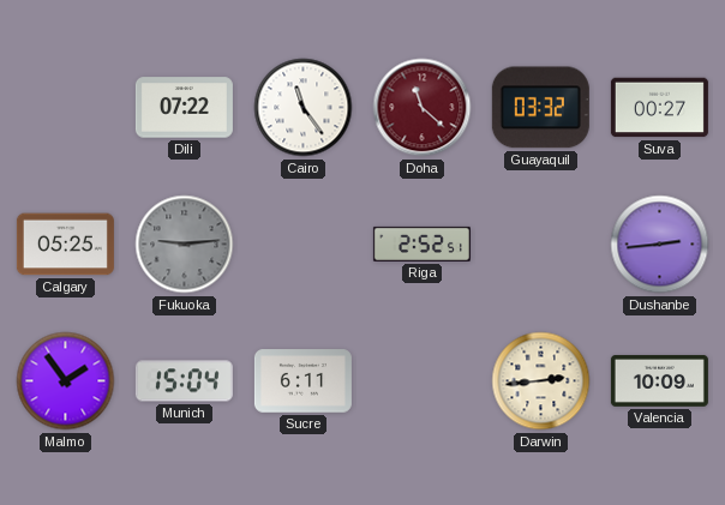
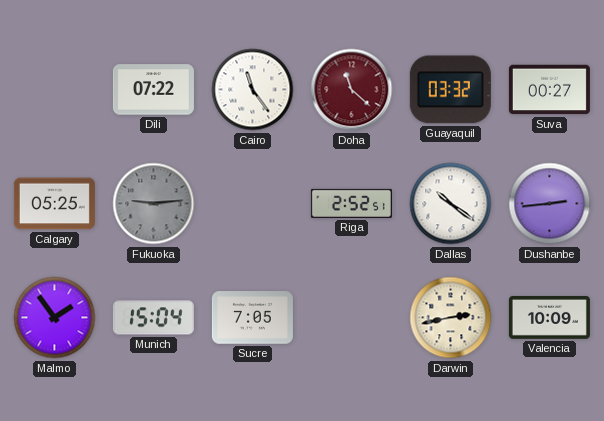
Dallas: none -> 10:21 (451, 204)
Sucre: 6:11 -> 7:05 (252, 318)
Darwin: 2:44 -> 2:43 (451, 318)
